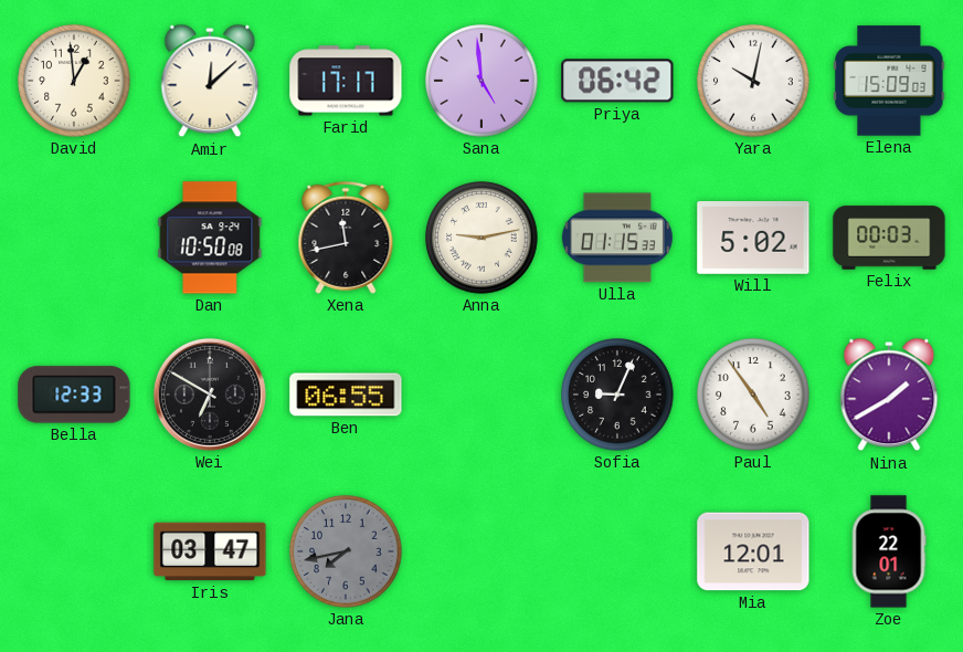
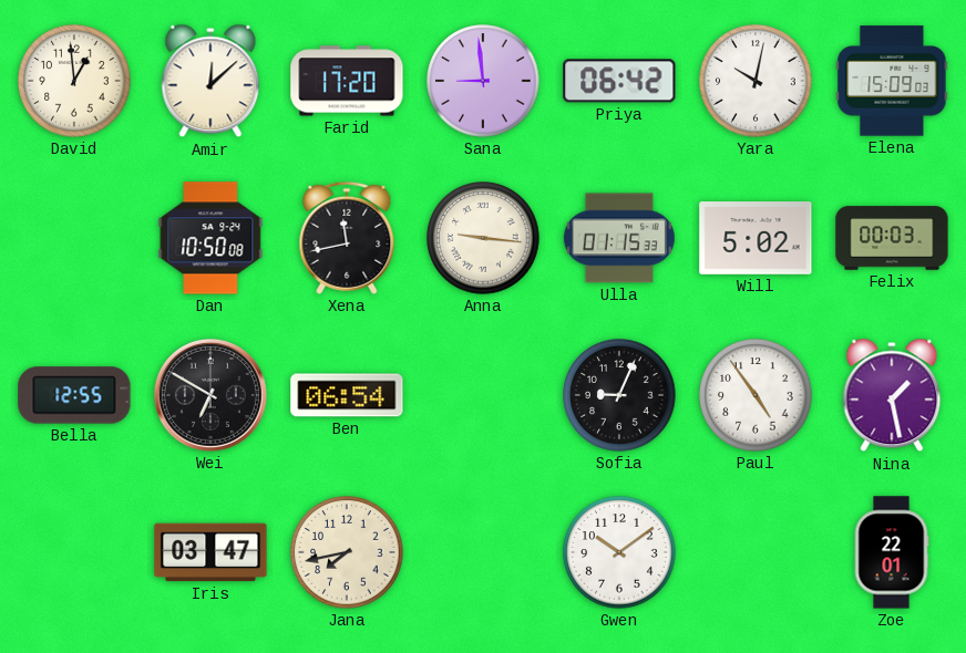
Farid: 17:17 -> 17:20 (347, 81)
Sana: 4:59 -> 8:59 (483, 81)
Anna: 9:13 -> 9:16 (483, 238)
Bella: 12:33 -> 12:55 (74, 395)
Ben: 06:55 -> 06:54 (347, 395)
Nina: 1:40 -> 1:28 (892, 395)
Jana dial: grey -> cream (347, 552)
Gwen: none -> 10:09 (619, 552)
Mia: 12:01 -> none (753, 551)
